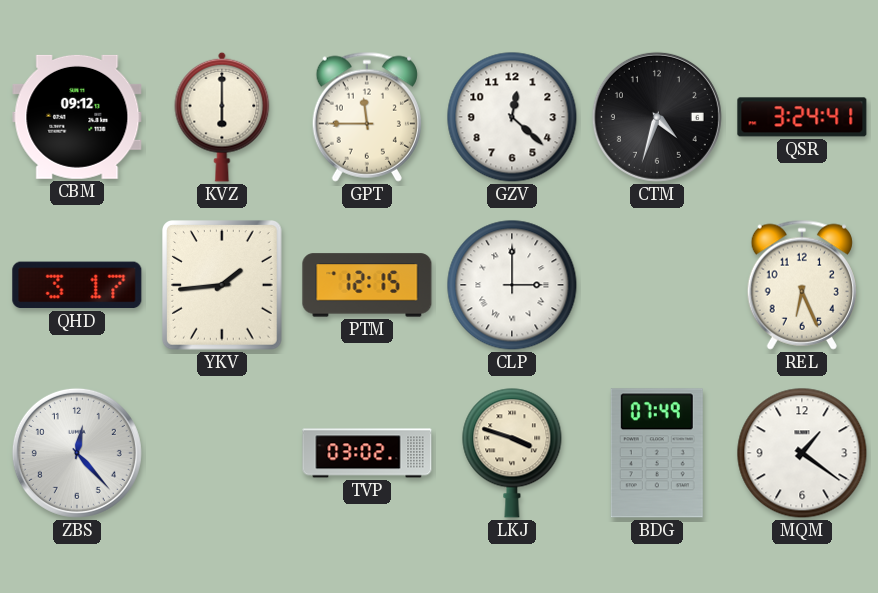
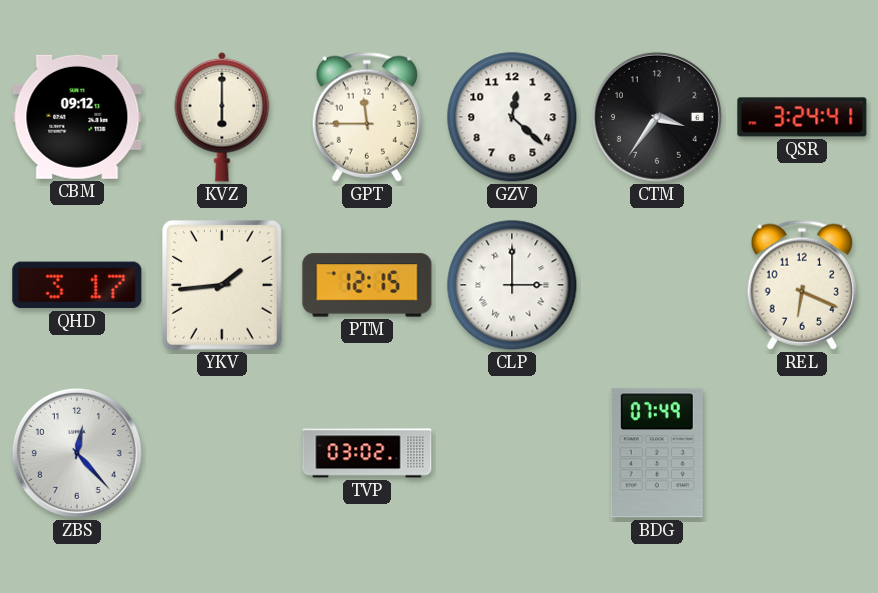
CTM: 4:33 -> 3:36 (657, 117)
REL: 6:26 -> 6:19 (802, 285)
LKJ: 3:48 -> none (512, 453)
MQM: 1:21 -> none (802, 453)
